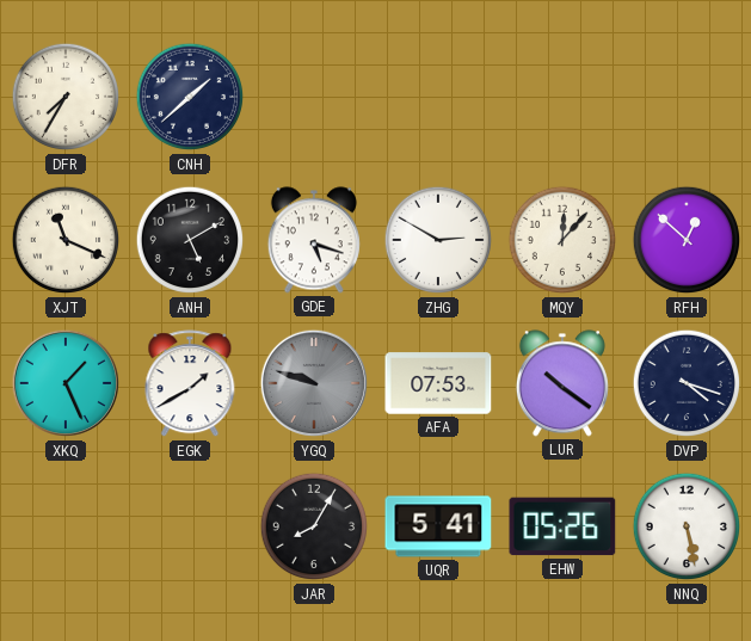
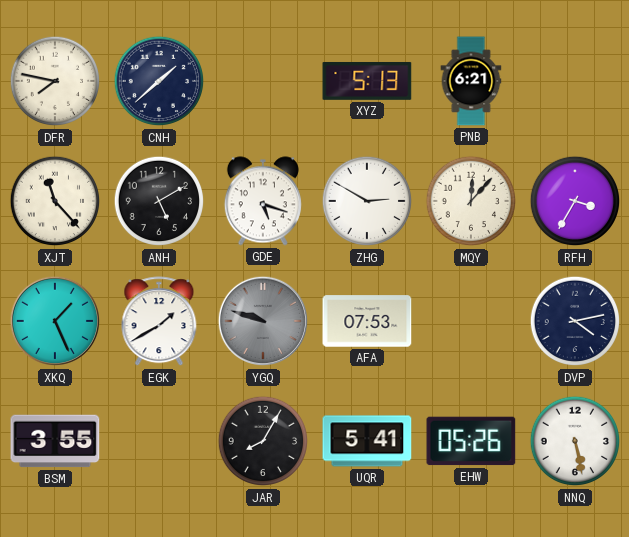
DFR: 7:35 -> 7:47 (55, 81)
XYZ: none -> 5:13 (367, 81)
PNB: none -> 6:21 (471, 81)
XJT: 11:19 -> 11:23 (55, 201)
RFH: 12:52 -> 3:35 (575, 201)
LUR: 10:21 -> none (562, 383)
DVP: 4:18 -> 4:13 (575, 321)
BSM: none -> 3:55 (55, 441)
